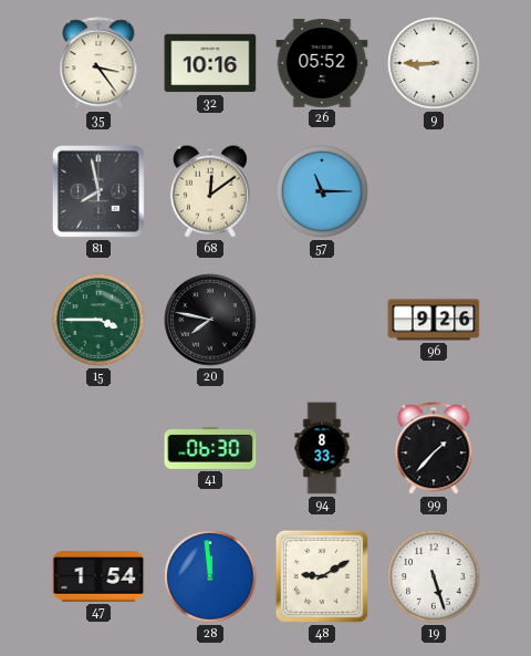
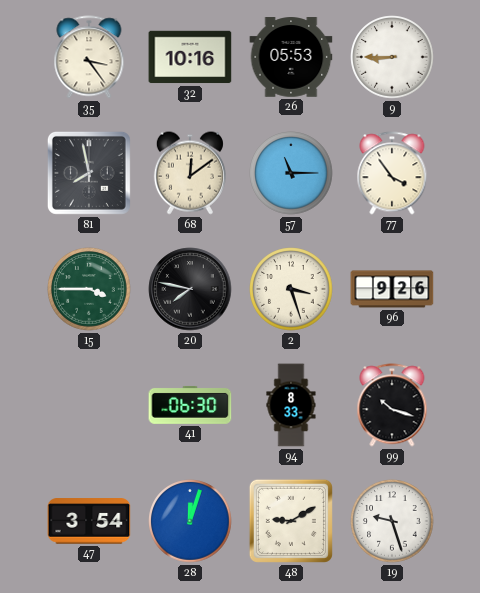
26: 05:52 -> 05:53 (291, 57)
77: none -> 3:54 (392, 173)
2: none -> 3:27 (291, 289)
99: 1:37 -> 10:18 (392, 405)
47: 1:54 -> 3:54 (89, 521)
28: 11:59 -> 12:03 (190, 521)
19: 5:27 -> 9:27 (392, 521)
